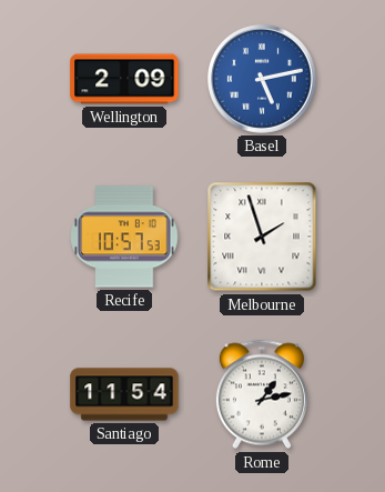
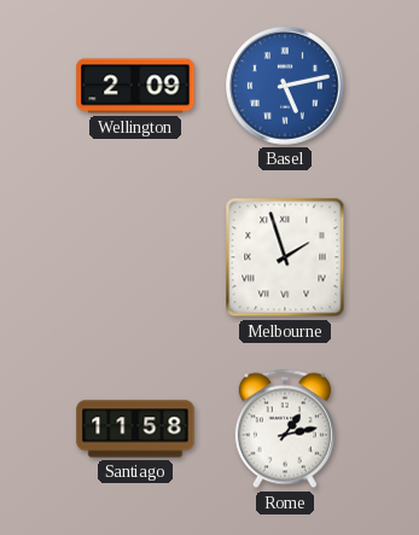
Recife: 10:57 -> none (124, 237)
Santiago: 11:54 -> 11:58 (135, 429)
